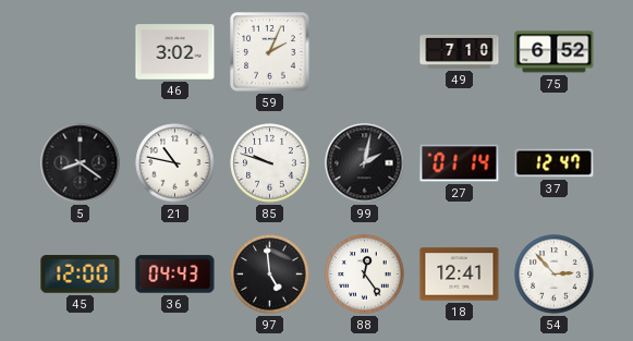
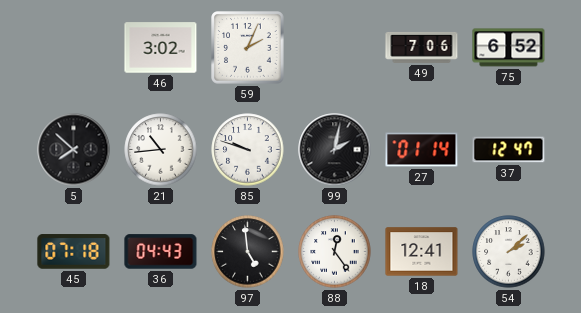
49: 7:10 -> 7:06 (422, 47)
5: 8:21 -> 7:52 (74, 150)
21: 10:47 -> 10:44 (161, 150)
45: 12:00 -> 07:18 (74, 252)
54: 2:53 -> 2:08 (509, 252)
